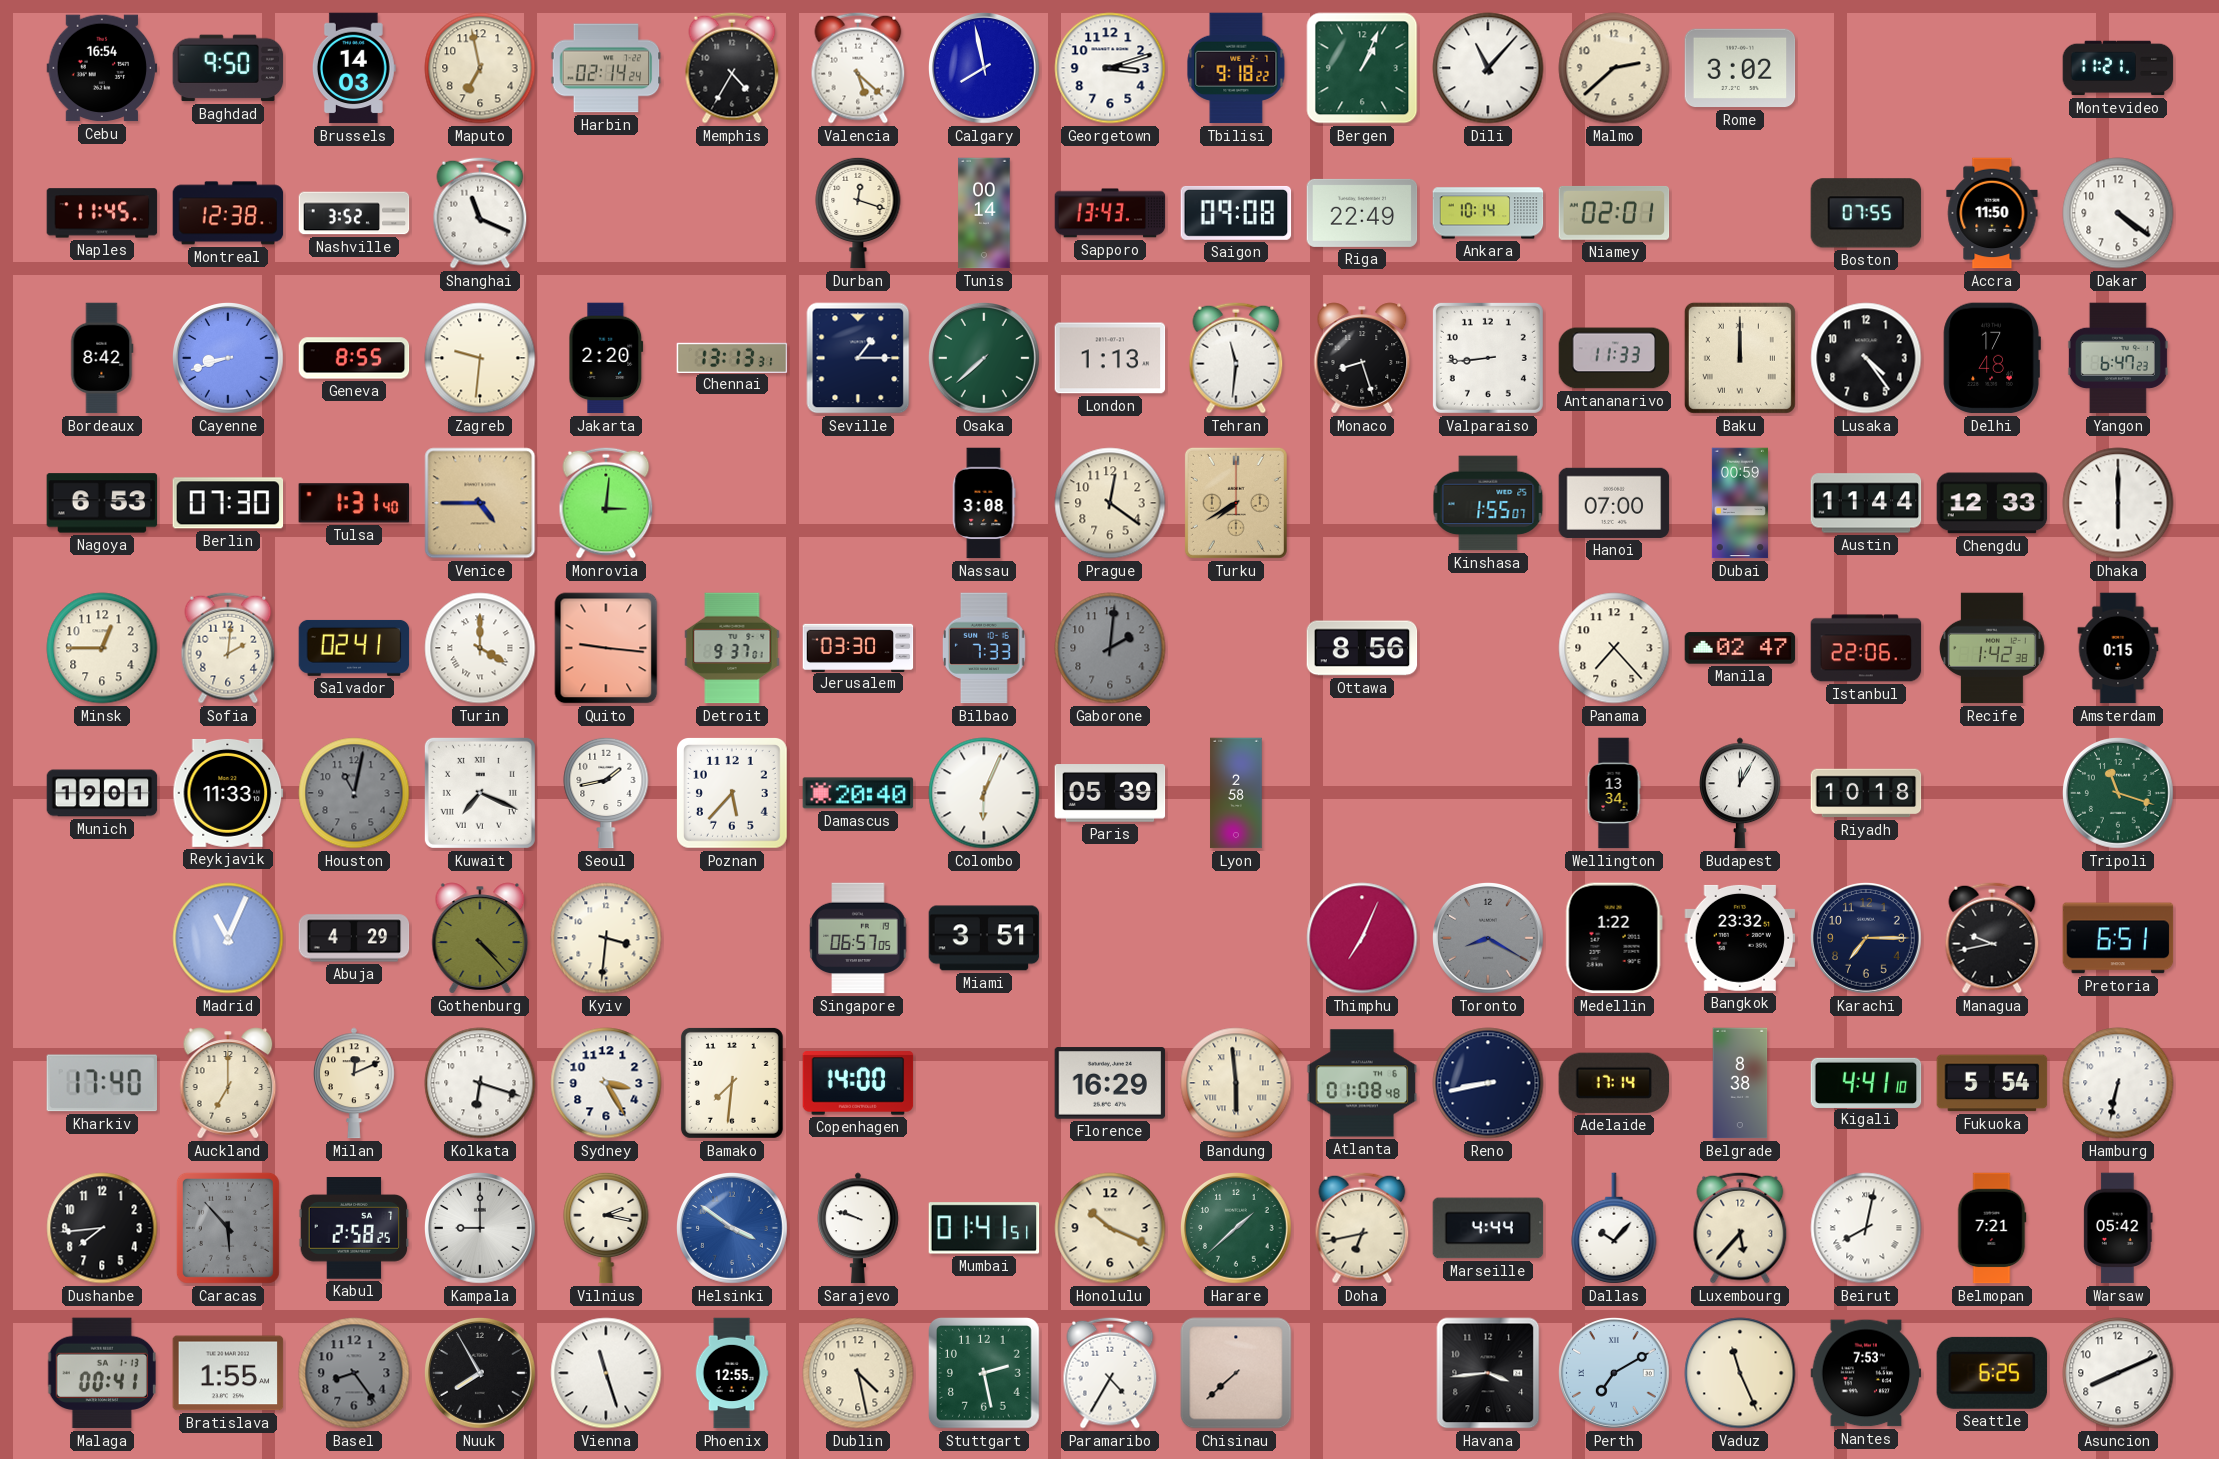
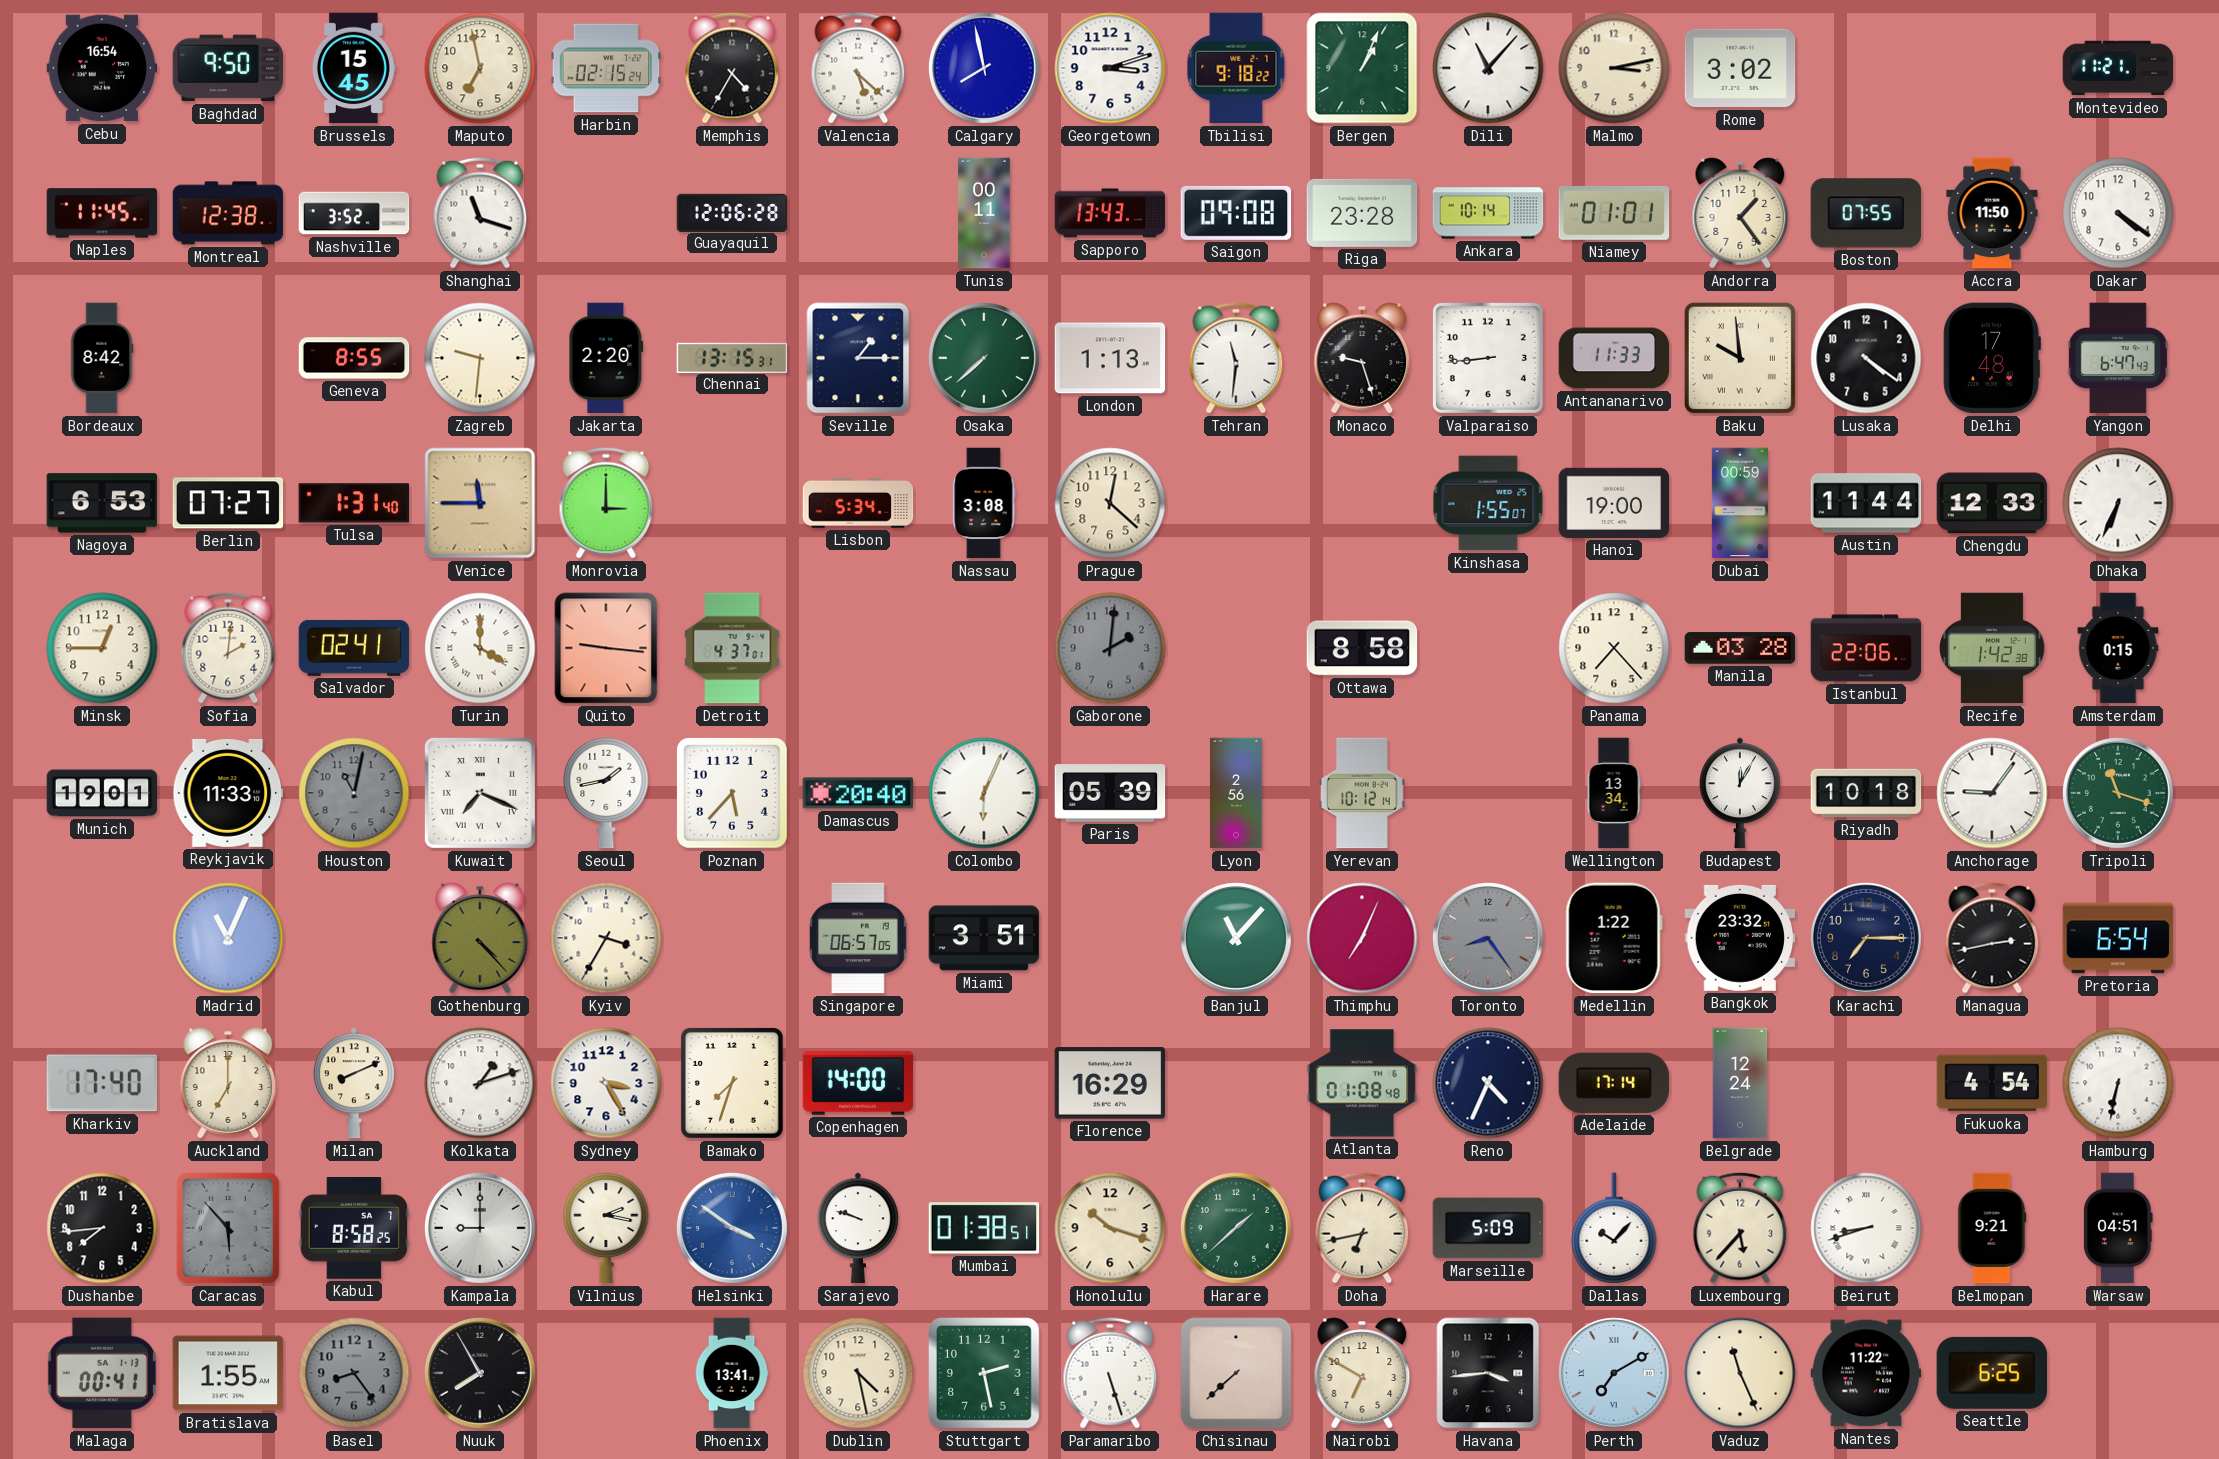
Brussels: 14:03 -> 15:45 (354, 68)
Harbin: 02:14 -> 02:15 (606, 68)
Malmo: 2:38 -> 3:13 (1614, 68)
Shanghai: 11:19 -> 11:18 (480, 213)
Guayaquil: none -> 12:06 (732, 212)
Durban: 12:18 -> none (858, 213)
Tunis: 00:14 -> 00:11 (984, 213)
Riga: 22:49 -> 23:28 (1362, 213)
Niamey: 02:01 -> 01:01 (1614, 213)
Andorra: none -> 1:24 (1740, 213)
Cayenne: 8:42 -> none (229, 359)
Chennai: 13:13 -> 13:15 (732, 357)
Monaco: 8:27 -> 9:27 (1362, 358)
Baku: 12:00 -> 9:59 (1740, 358)
Lusaka: 4:24 -> 4:21 (1866, 358)
Yangon: 6:47:23 -> 6:47:43 (2118, 358)
Berlin: 07:30 -> 07:27 (228, 503)
Venice: 4:45 -> 11:45 (480, 503)
Monrovia: 3:01 -> 3:00 (606, 503)
Lisbon: none -> 5:34 (858, 503)
Prague: 12:21 -> 12:22 (1110, 503)
Turku: 7:40 -> none (1236, 503)
Hanoi: 07:00 -> 19:00 (1614, 503)
Dhaka: 6:00 -> 6:34 (2118, 503)
Detroit: 9:37 -> 4:37 (732, 648)
Jerusalem: 03:30 -> none (858, 647)
Bilbao: 7:33 -> none (984, 648)
Ottawa: 8:56 -> 8:58 (1362, 648)
Manila: 02:47 -> 03:28 (1740, 648)
Lyon: 2:58 -> 2:56 (1236, 793)
Yerevan: none -> 10:12 (1362, 793)
Anchorage: none -> 9:06 (1992, 793)
Abuja: 4:29 -> none (354, 938)
Kyiv: 3:31 -> 3:35 (606, 938)
Banjul: none -> 11:07 (1237, 939)
Toronto: 8:20 -> 8:24 (1489, 939)
Managua: 9:43 -> 2:43 (1992, 938)
Pretoria: 6:51 -> 6:54 (2118, 938)
Milan: 12:11 -> 8:11 (355, 1083)
Kolkata: 6:18 -> 1:12 (480, 1083)
Bamako: 7:31 -> 7:33 (732, 1083)
Bandung: 5:59 -> none (1236, 1083)
Reno: 8:43 -> 4:34 (1488, 1083)
Belgrade: 8:38 -> 12:24 (1740, 1083)
Kigali: 4:41 -> none (1866, 1082)
Fukuoka: 5:54 -> 4:54 (1992, 1083)
Kabul: 2:58 -> 8:58 (354, 1229)
Mumbai: 01:41 -> 01:38 (984, 1228)
Honolulu: 10:19 -> 10:18 (1110, 1228)
Marseille: 4:44 -> 5:09 (1488, 1228)
Beirut: 8:02 -> 8:42 (1866, 1228)
Belmopan: 7:21 -> 9:21 (1992, 1228)
Warsaw: 05:42 -> 04:51 (2118, 1228)
Vienna: 11:27 -> none (606, 1373)
Phoenix: 12:55 -> 13:41 (732, 1373)
Paramaribo: 4:35 -> 5:27 (1110, 1373)
Nairobi: none -> 6:50 (1362, 1373)
Nantes: 7:53 -> 11:22 (1866, 1373)
Asuncion: 8:11 -> none (2118, 1373)
